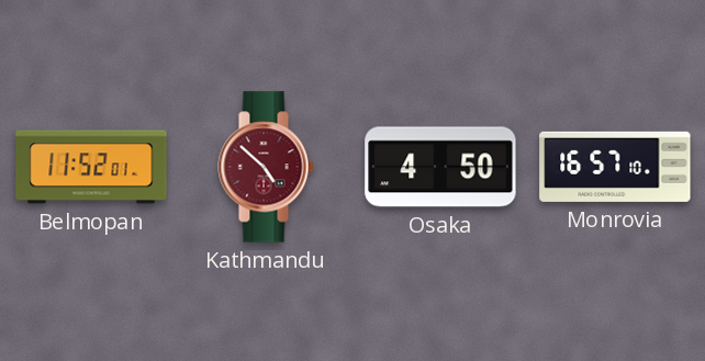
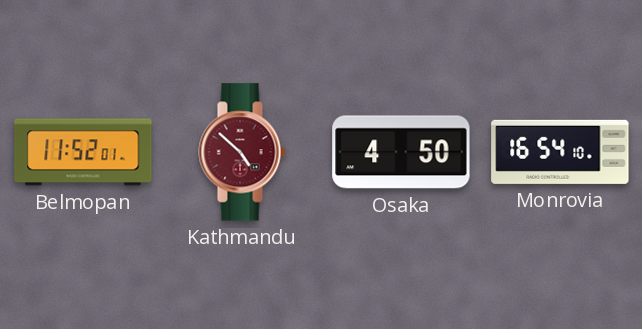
Monrovia: 16:57 -> 16:54 (560, 152)
